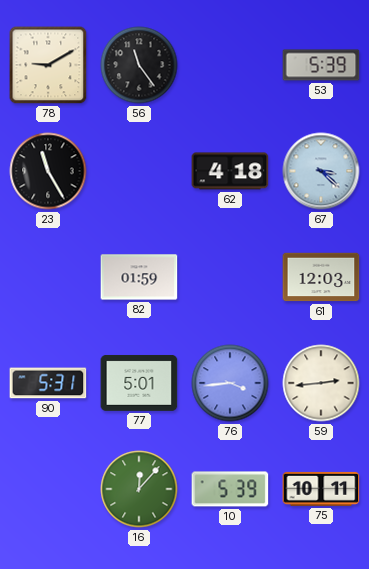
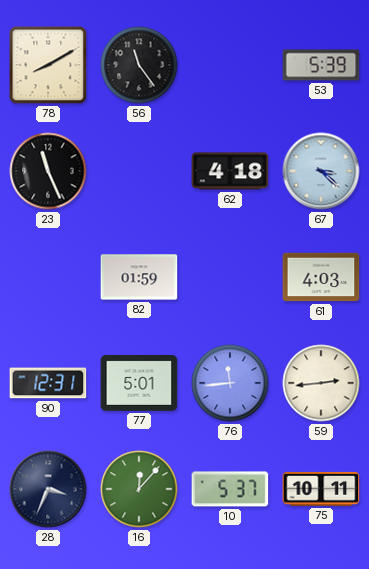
78: 9:10 -> 8:10 (48, 65)
23: 11:25 -> 11:26 (48, 171)
61: 12:03 -> 4:03 (321, 277)
90: 5:31 -> 12:31 (48, 383)
76: 3:44 -> 11:44 (230, 383)
28: none -> 3:34 (48, 489)
10: 5:39 -> 5:37 (230, 489)
